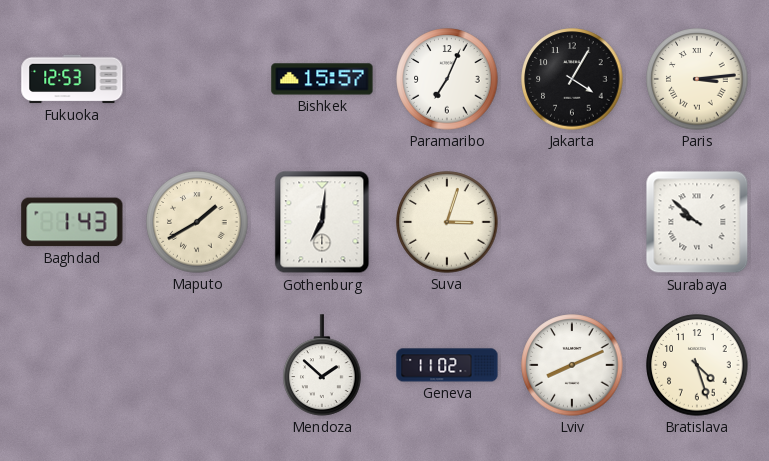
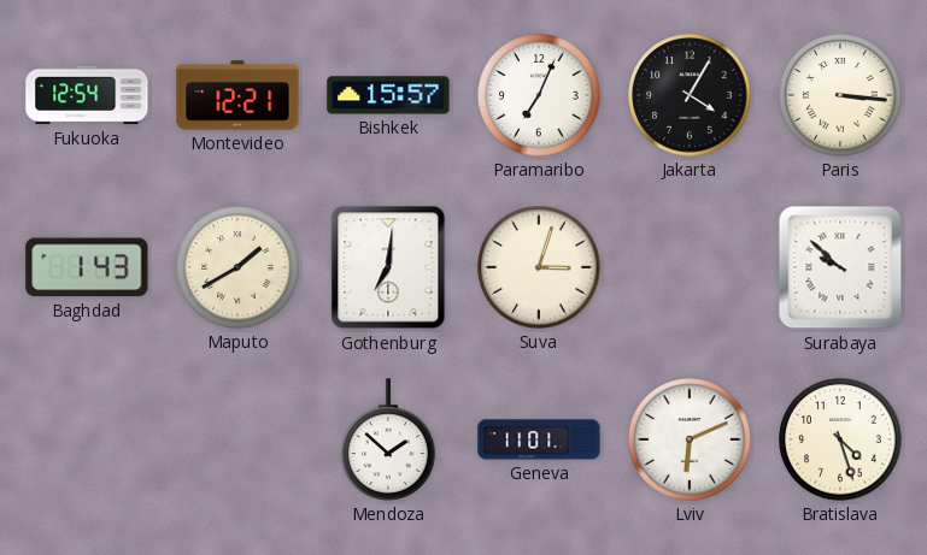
Fukuoka: 12:53 -> 12:54 (87, 95)
Montevideo: none -> 12:21 (237, 95)
Paris: 3:14 -> 3:16 (840, 95)
Geneva: 11:02 -> 11:01 (539, 439)
Lviv: 8:11 -> 6:11 (690, 439)
